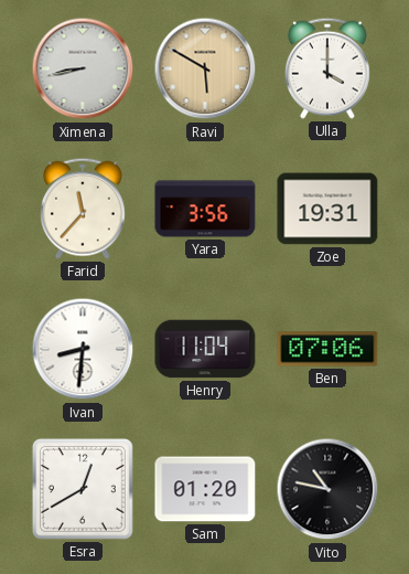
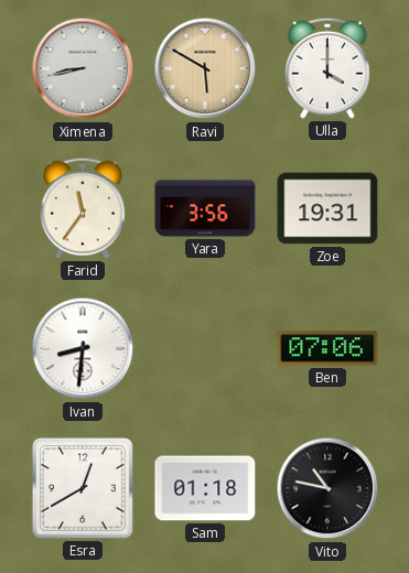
Farid: 11:37 -> 11:36 (84, 208)
Henry: 11:04 -> none (205, 349)
Sam: 01:20 -> 01:18 (205, 488)
